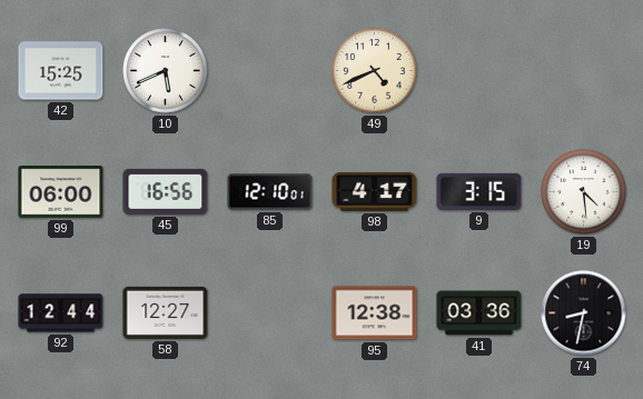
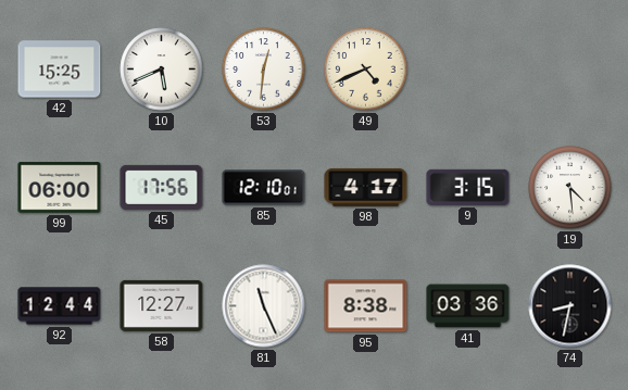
53: none -> 12:31 (264, 70)
45: 16:56 -> 17:56 (162, 187)
81: none -> 11:26 (264, 306)
95: 12:38 -> 8:38 (366, 306)
